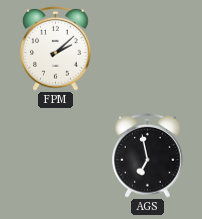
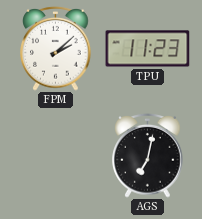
TPU: none -> 11:23 (148, 49)
AGS: 6:58 -> 7:02 (148, 155)
